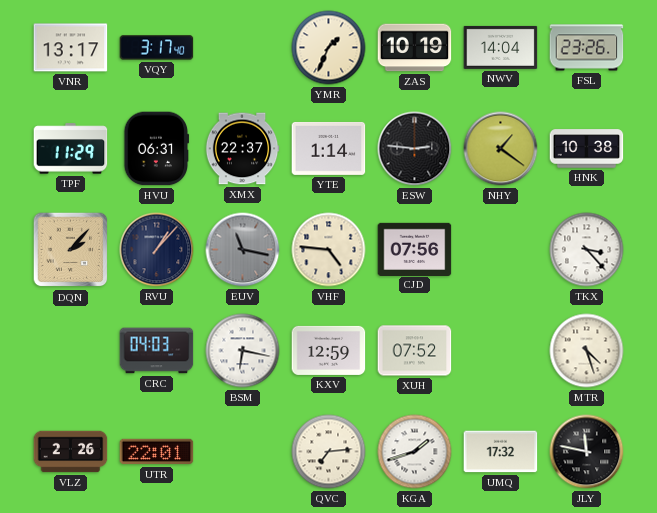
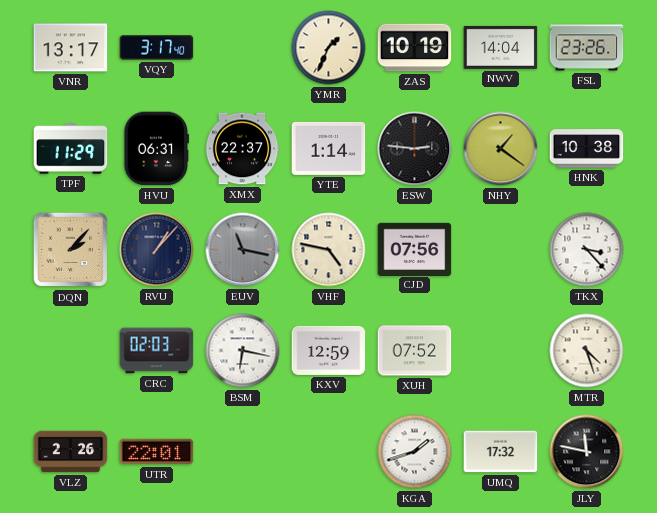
VHF: 4:46 -> 4:47 (329, 250)
CRC: 04:03 -> 02:03 (157, 351)
QVC: 7:14 -> none (329, 452)
